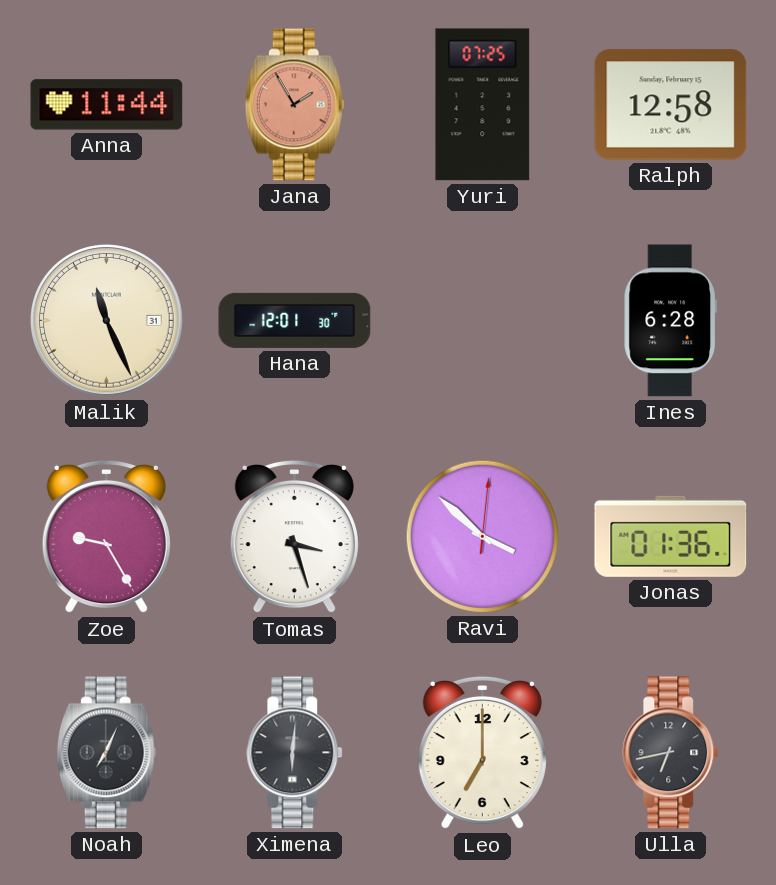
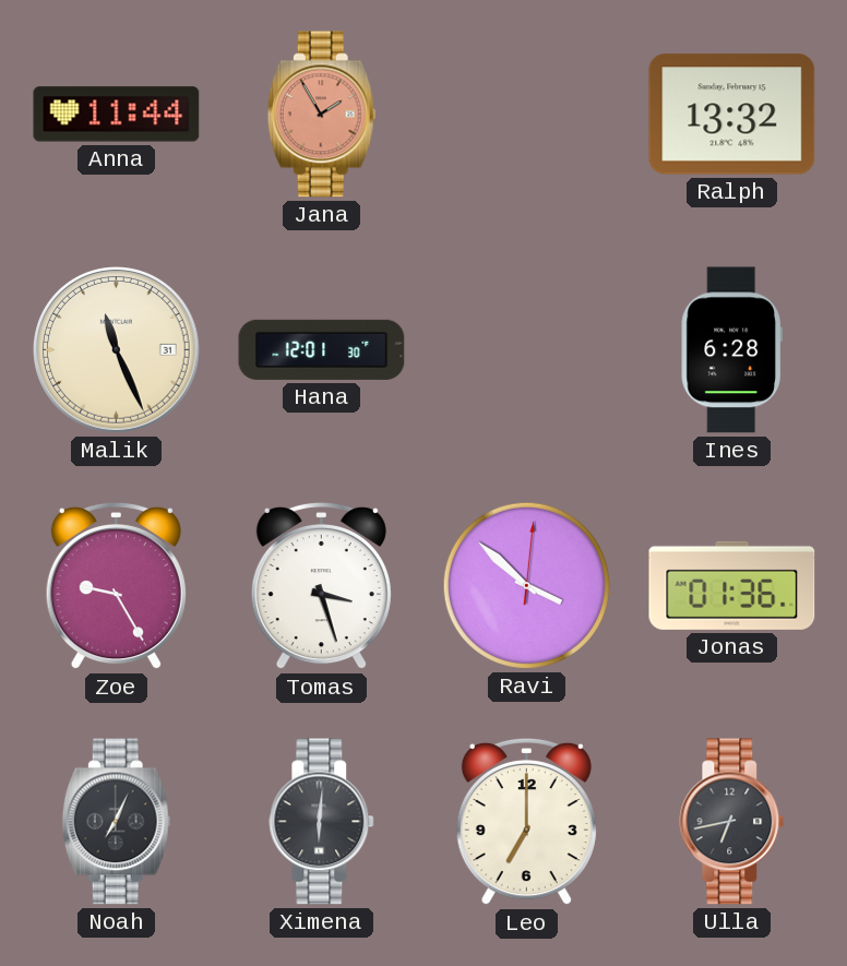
Yuri: 07:25 -> none (483, 105)
Ralph: 12:58 -> 13:32 (732, 115)
